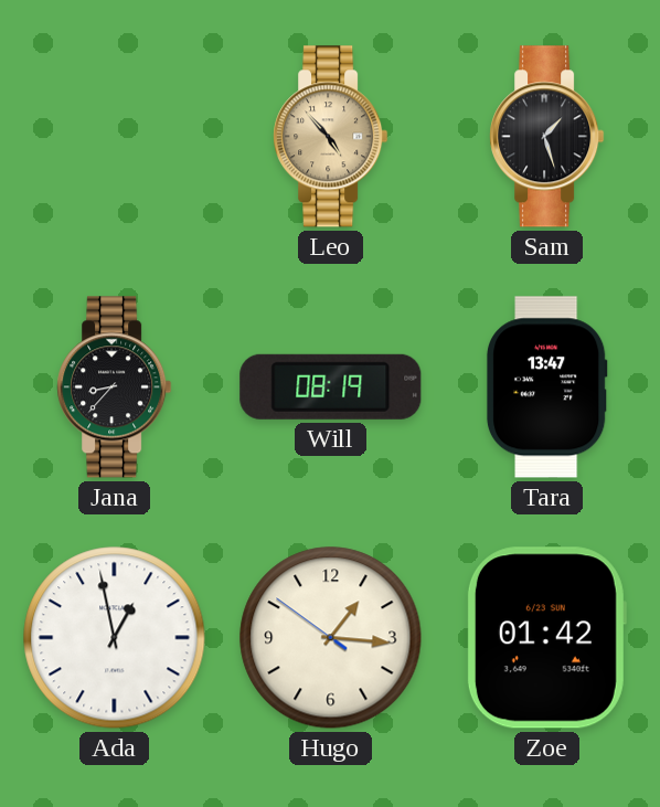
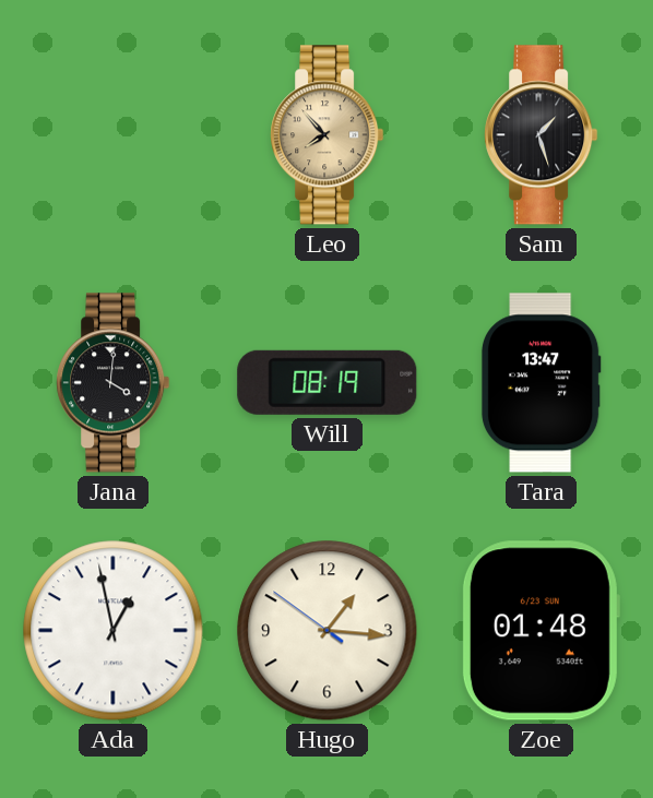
Leo: 4:53 -> 7:53 (328, 135)
Jana: 8:37 -> 4:01 (114, 383)
Zoe: 01:42 -> 01:48 (541, 631)
